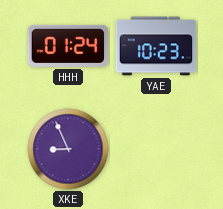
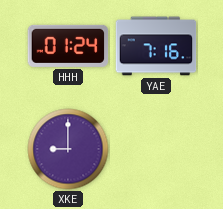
YAE: 10:23 -> 7:16 (156, 46)
XKE: 8:56 -> 9:00 (68, 149)
